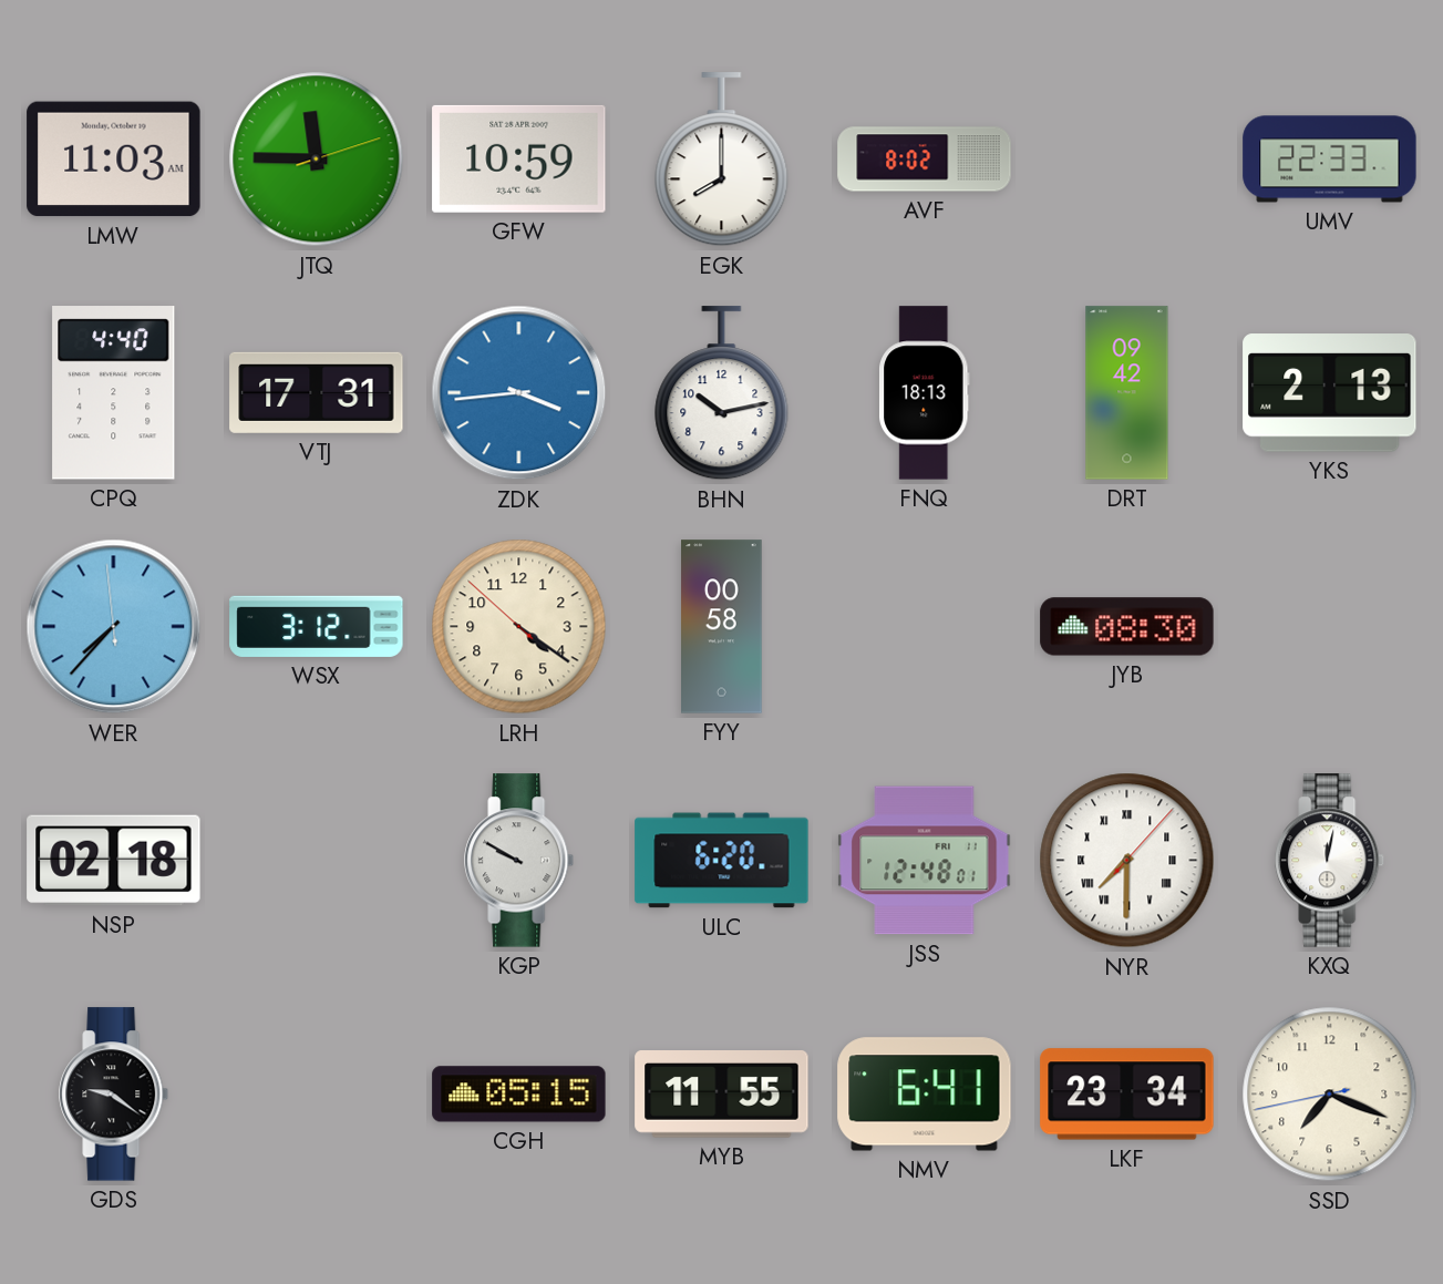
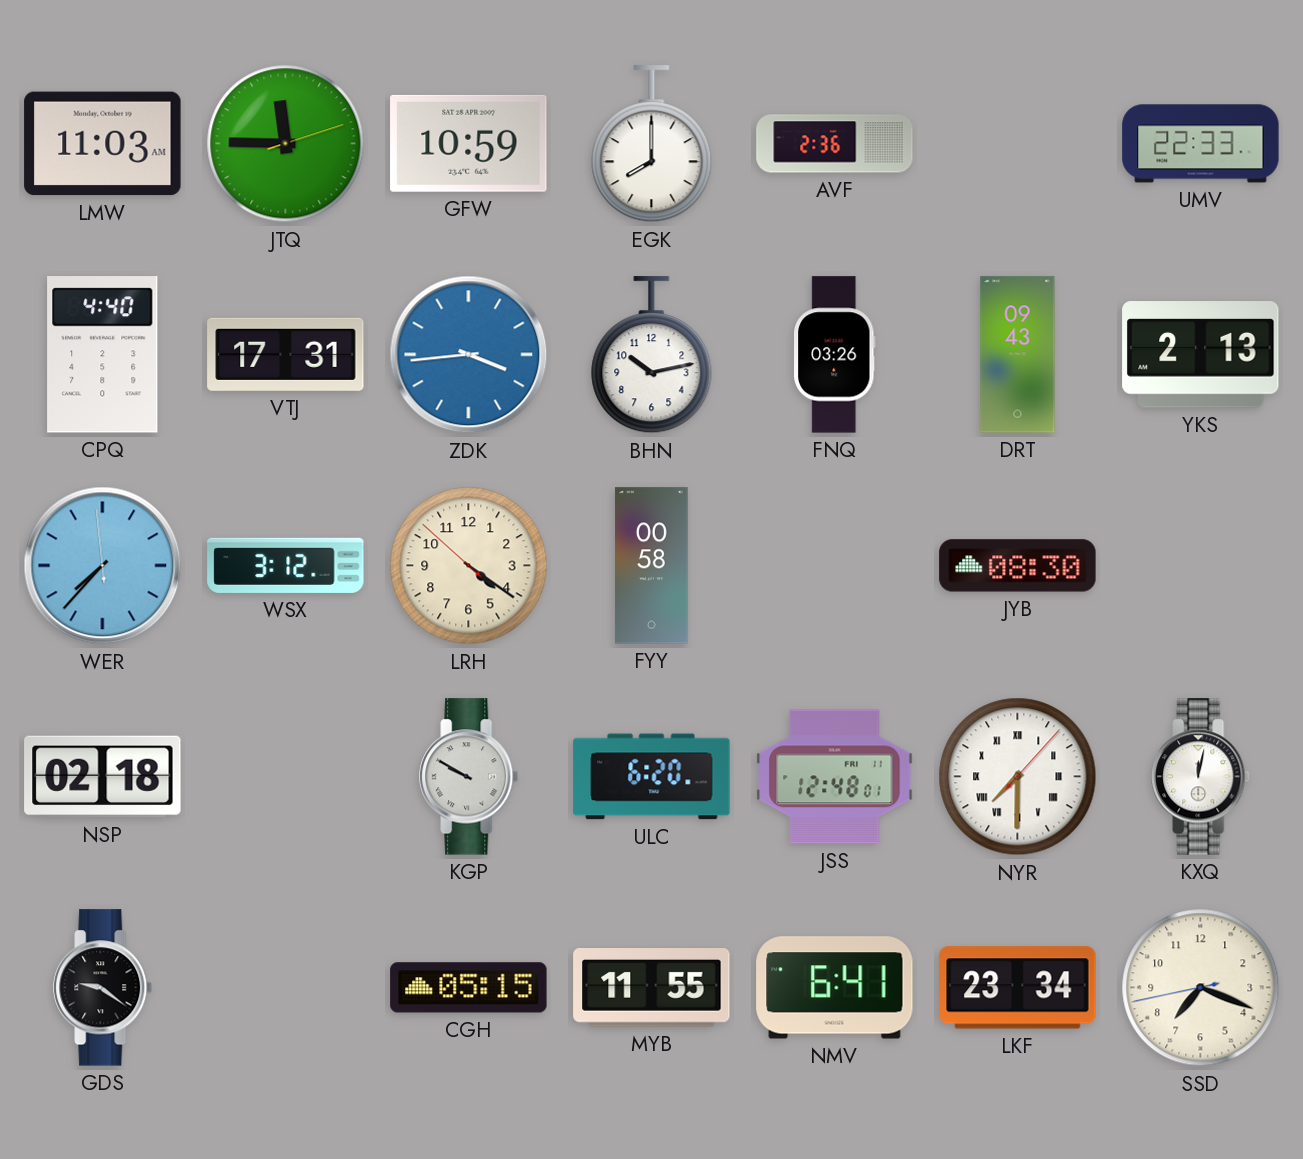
AVF: 8:02 -> 2:36 (835, 144)
FNQ: 18:13 -> 03:26 (835, 355)
DRT: 09:42 -> 09:43 (1018, 355)
